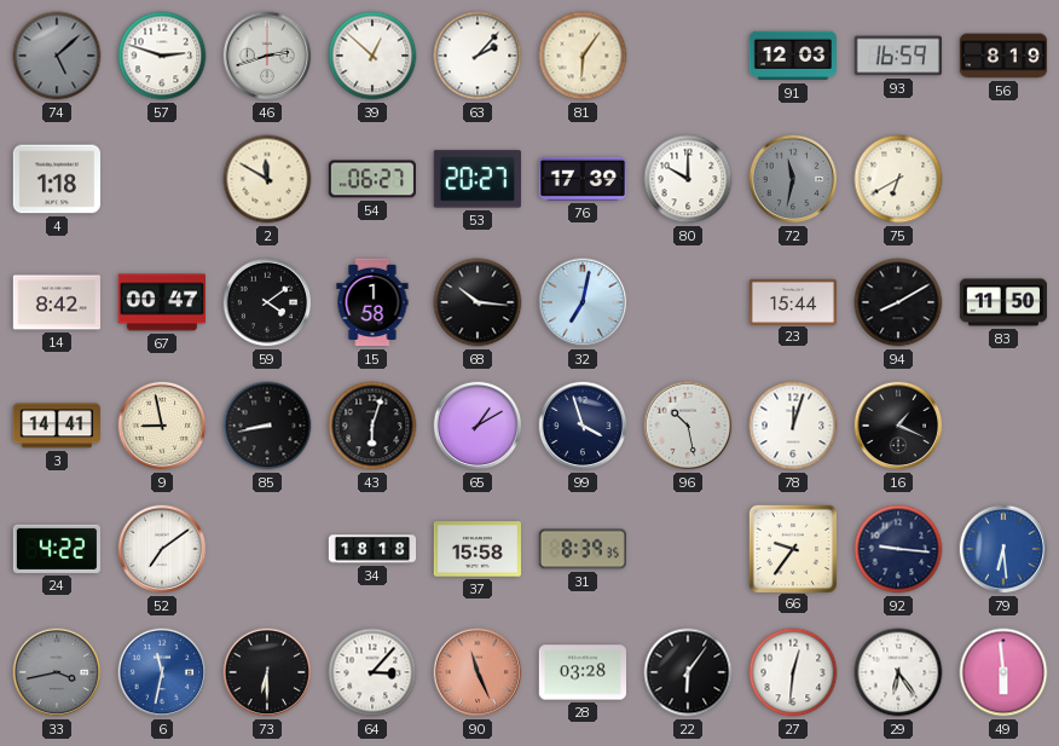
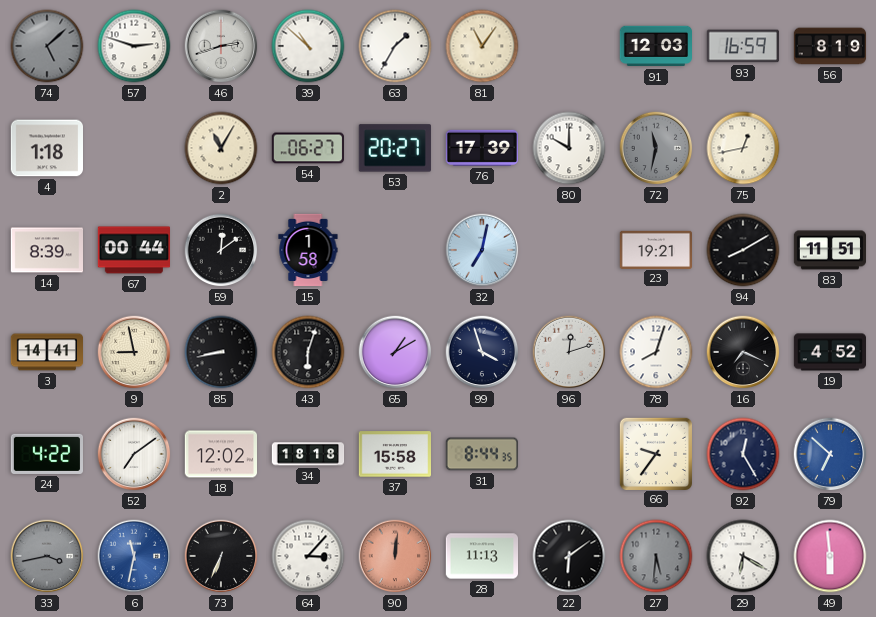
39: 12:52 -> 10:52 (308, 46)
63: 2:07 -> 1:35 (395, 46)
81: 6:06 -> 11:06 (482, 46)
2: 11:50 -> 11:05 (221, 148)
75: 6:40 -> 12:43 (743, 148)
14: 8:42 -> 8:39 (46, 250)
67: 00:47 -> 00:44 (133, 250)
59: 4:09 -> 12:09 (221, 250)
68: 10:16 -> none (478, 302)
23: 15:44 -> 19:21 (655, 249)
83: 11:50 -> 11:51 (830, 250)
96: 10:28 -> 12:12 (569, 352)
78: 12:03 -> 8:03 (656, 352)
16: 1:19 -> 7:19 (743, 352)
19: none -> 4:52 (829, 352)
18: none -> 12:02 (220, 454)
31: 8:39 -> 8:44 (482, 454)
92: 9:16 -> 12:25 (743, 454)
79: 6:29 -> 6:52 (830, 454)
73: 6:30 -> 6:34 (221, 556)
90: 11:26 -> 12:01 (395, 556)
28: 03:28 -> 11:13 (481, 556)
22: 6:06 -> 6:09 (569, 556)
27: 12:31 -> 5:31 (656, 556)
27 dial: white -> grey (656, 556)
29: 6:24 -> 6:20 (743, 556)
